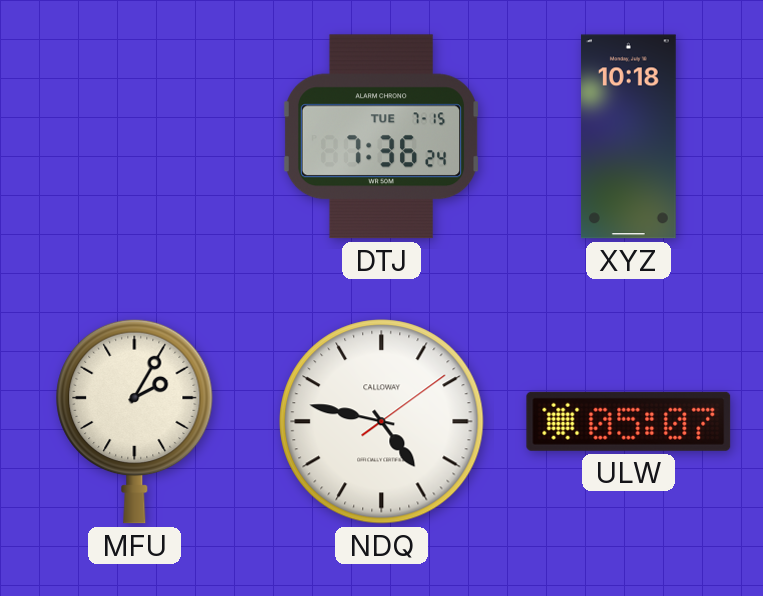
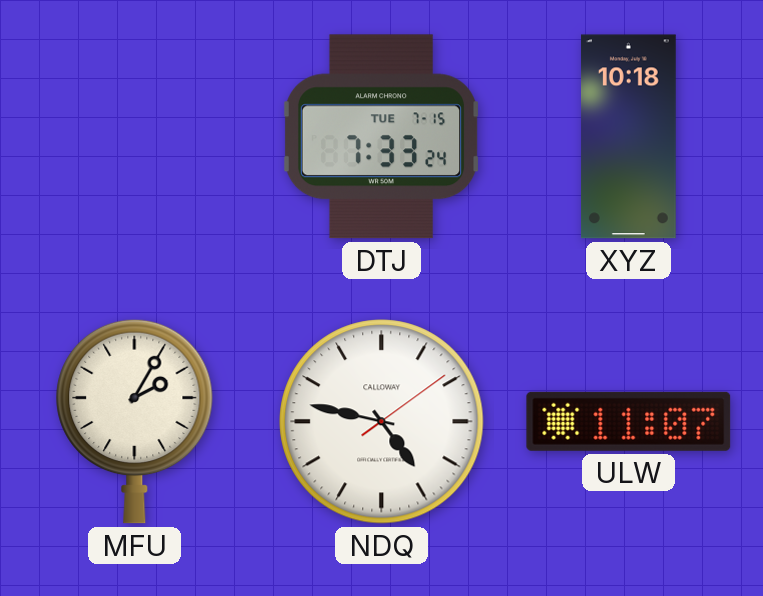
DTJ: 7:36 -> 7:33 (382, 137)
ULW: 05:07 -> 11:07 (629, 421)
